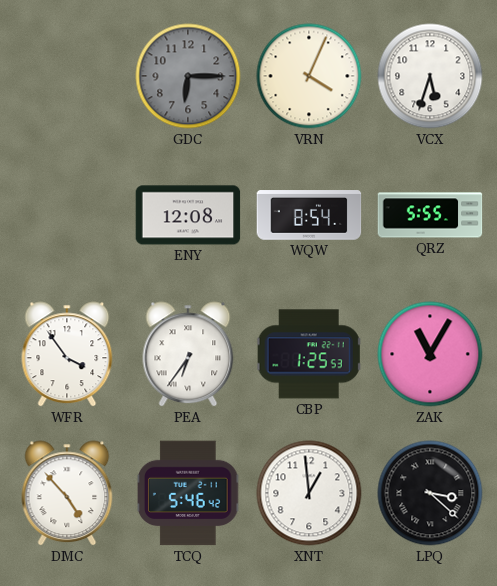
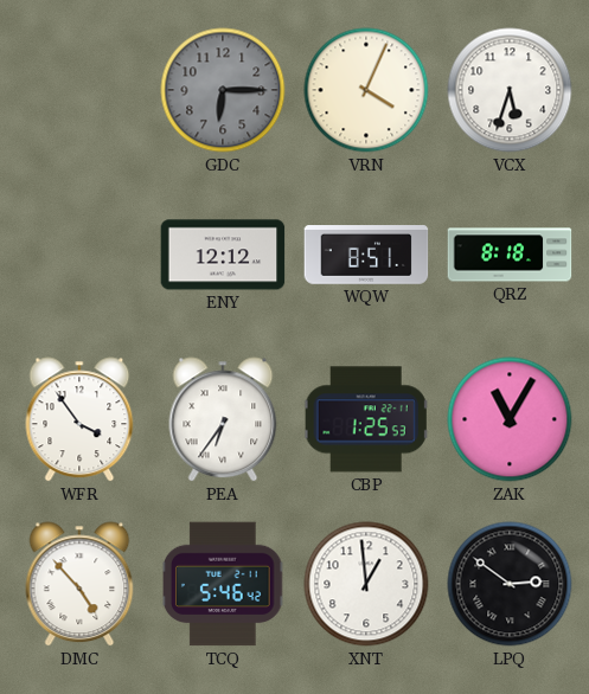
ENY: 12:08 -> 12:12 (223, 255)
WQW: 8:54 -> 8:51 (366, 255)
QRZ: 5:55 -> 8:18 (510, 255)
LPQ: 3:22 -> 2:51 (510, 584)
